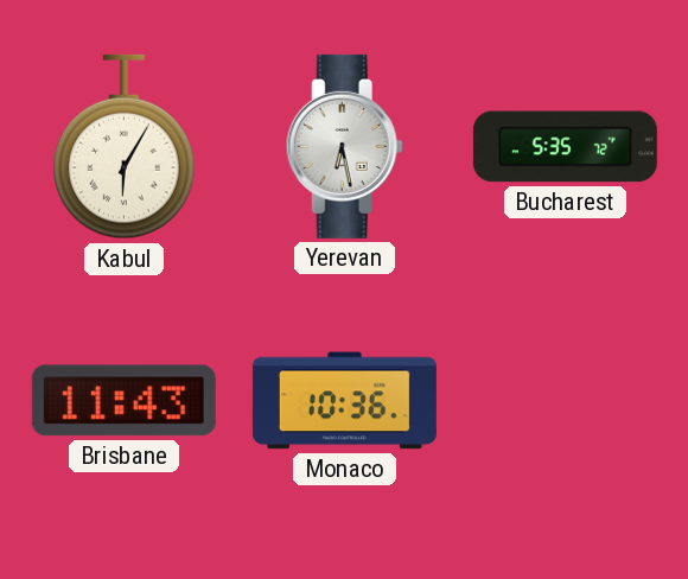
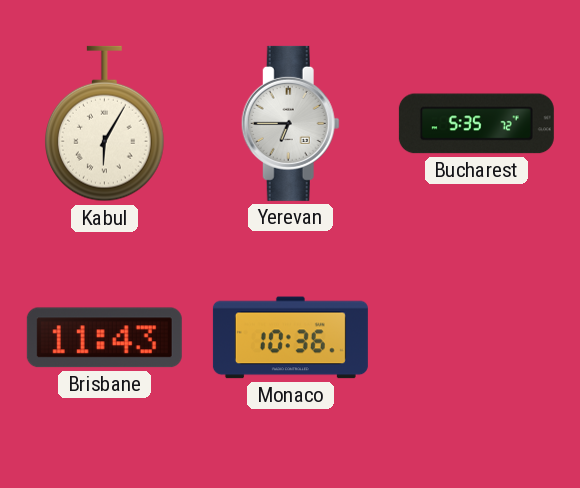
Yerevan: 6:28 -> 6:45 (290, 123)
